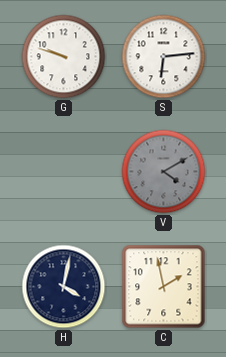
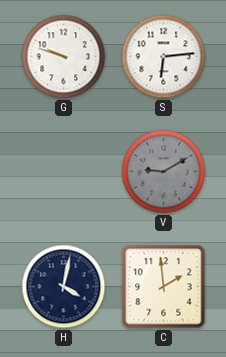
V: 4:10 -> 9:10 (164, 172)
C: 1:58 -> 1:59 (164, 287)
